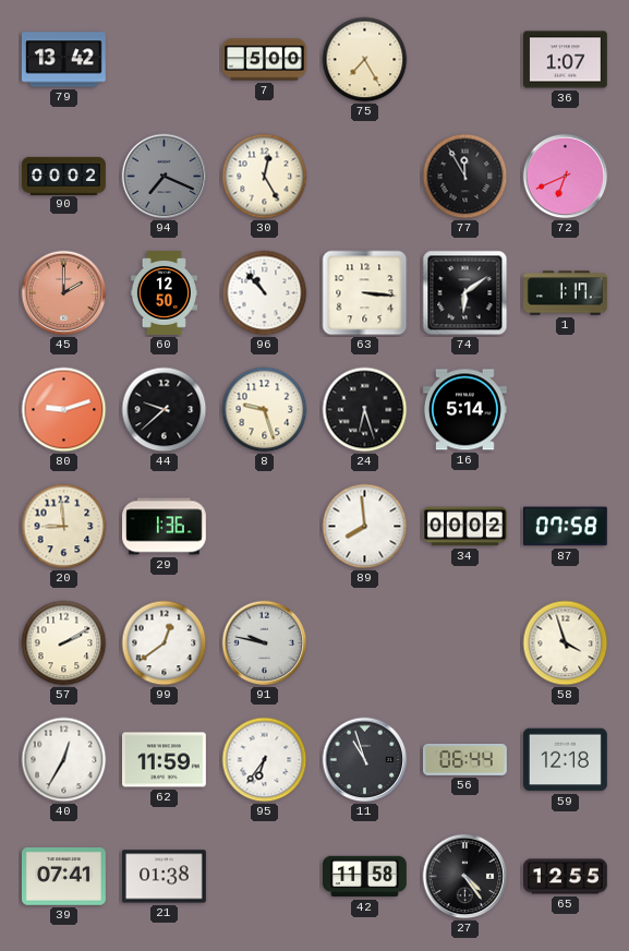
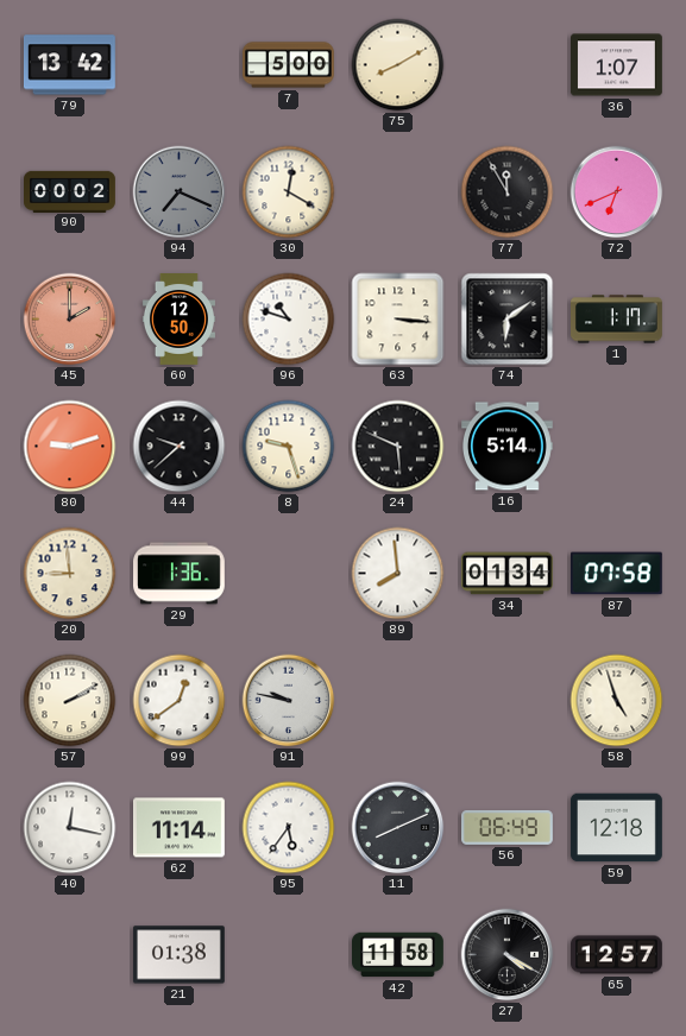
75: 7:25 -> 8:10 (398, 65)
30: 12:25 -> 12:20 (289, 192)
96: 10:53 -> 10:48 (289, 320)
24: 6:27 -> 5:49 (398, 447)
34: 00:02 -> 01:34 (506, 574)
58: 3:57 -> 4:57 (617, 701)
40: 12:35 -> 12:17 (70, 828)
62: 11:59 -> 11:14 (180, 828)
95: 6:36 -> 5:36 (289, 828)
11: 10:57 -> 8:11 (398, 828)
56: 06:44 -> 06:49 (508, 827)
39: 07:41 -> none (63, 877)
27: 4:24 -> 4:20 (508, 955)
65: 12:55 -> 12:57 (617, 955)
